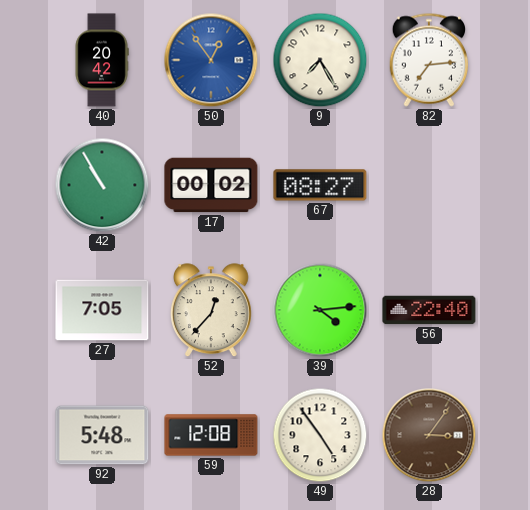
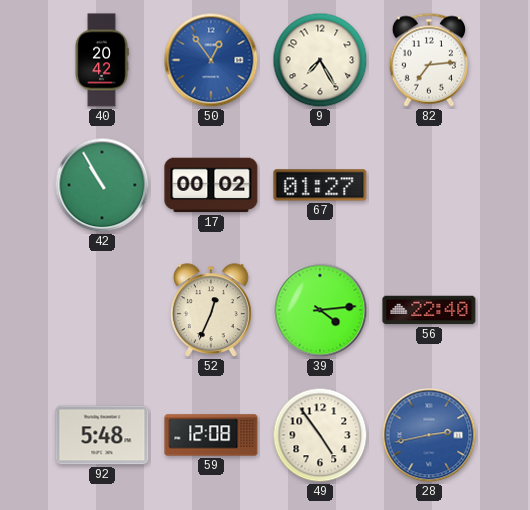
67: 08:27 -> 01:27 (320, 185)
27: 7:05 -> none (102, 310)
52: 12:37 -> 12:34 (211, 311)
28: 3:06 -> 2:43 (429, 435)
28 dial: brown -> blue (429, 435)
